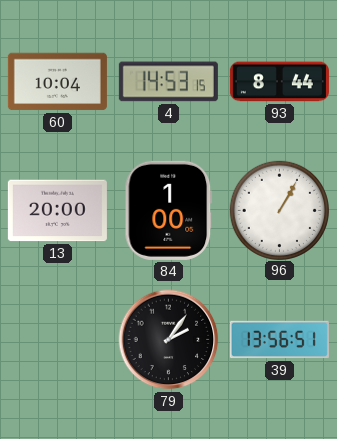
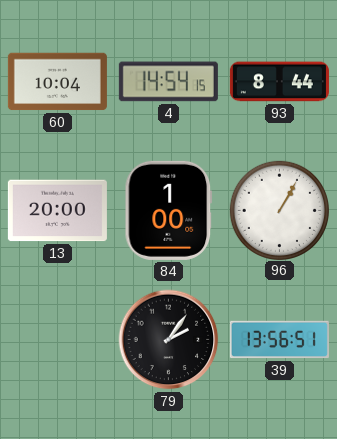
4: 14:53 -> 14:54 (168, 82)
